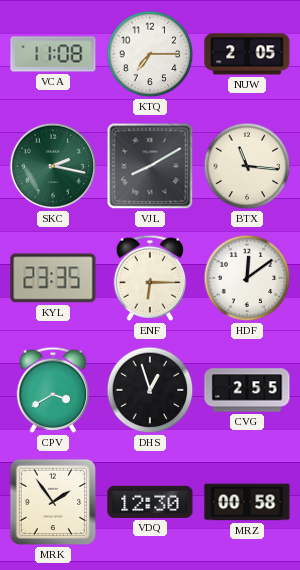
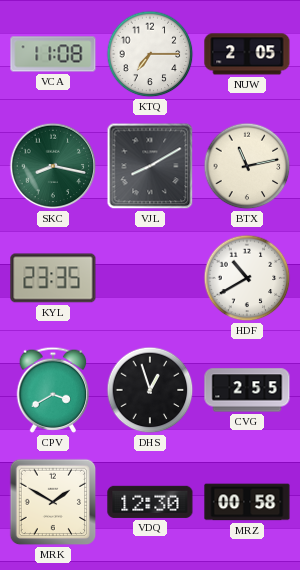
SKC: 2:17 -> 8:17 (53, 166)
BTX: 11:16 -> 11:13 (247, 166)
ENF: 6:15 -> none (150, 278)
HDF: 12:09 -> 10:40 (247, 278)
MRK: 1:54 -> 1:50 (53, 502)
